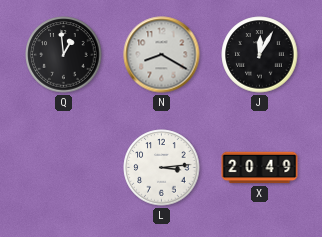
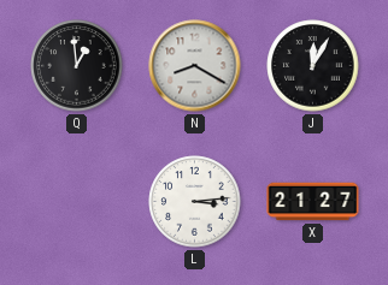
X: 20:49 -> 21:27 (313, 202)
